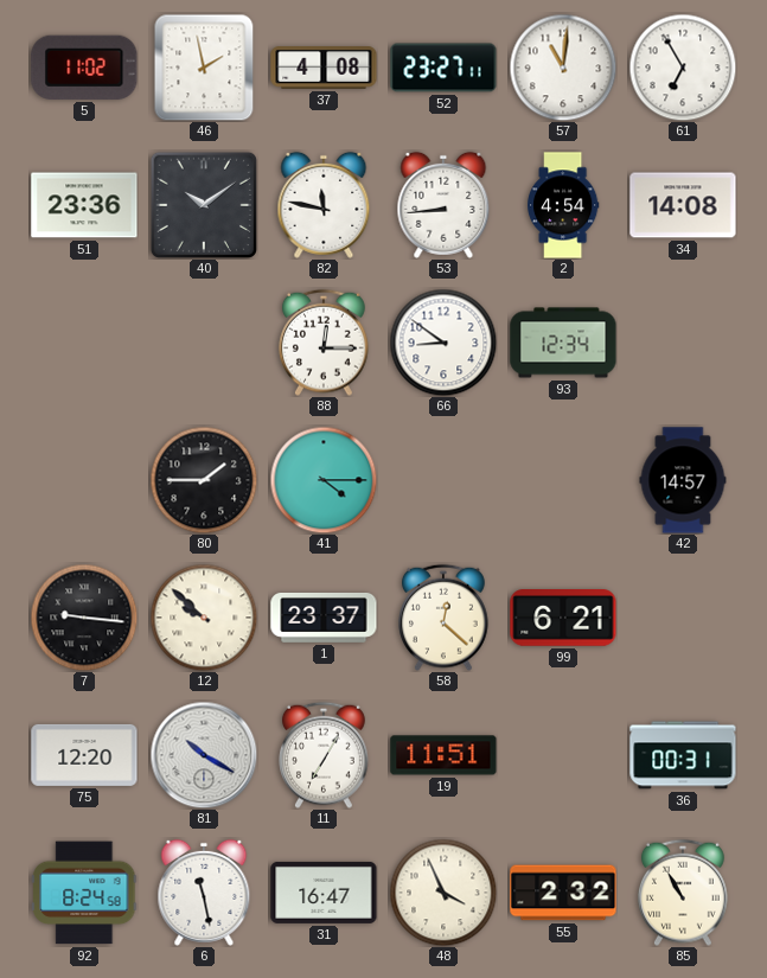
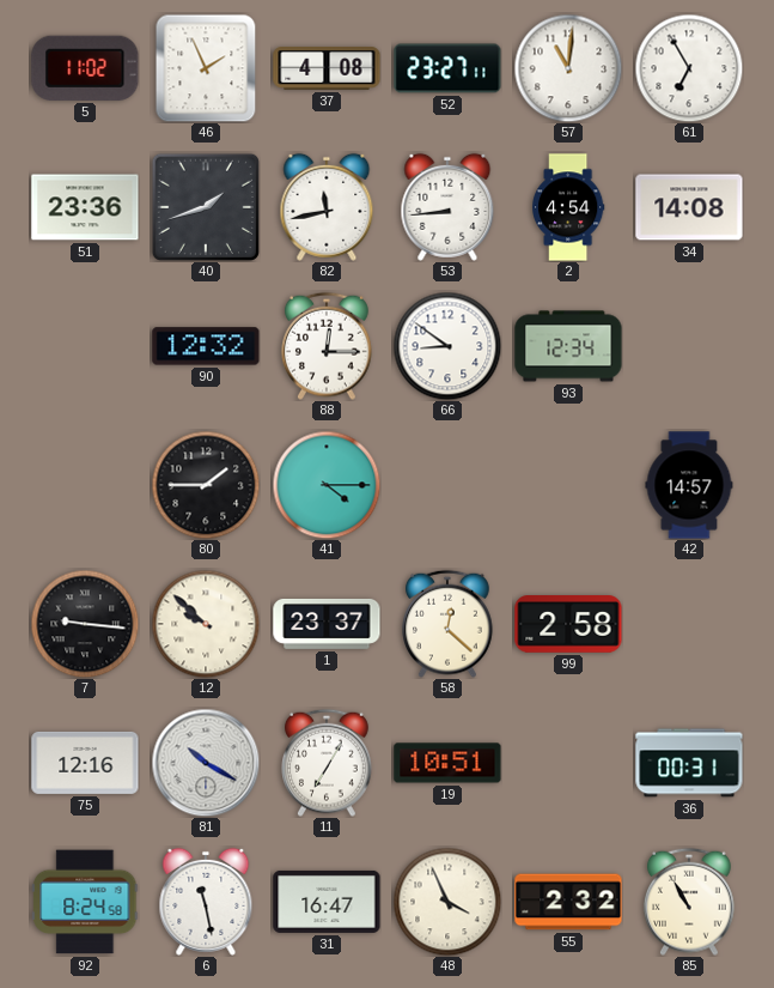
46: 1:58 -> 1:56 (206, 68)
40: 10:09 -> 1:42 (206, 207)
82: 11:47 -> 11:43 (327, 207)
90: none -> 12:32 (206, 346)
99: 6:21 -> 2:58 (568, 625)
75: 12:20 -> 12:16 (85, 763)
19: 11:51 -> 10:51 (447, 763)
